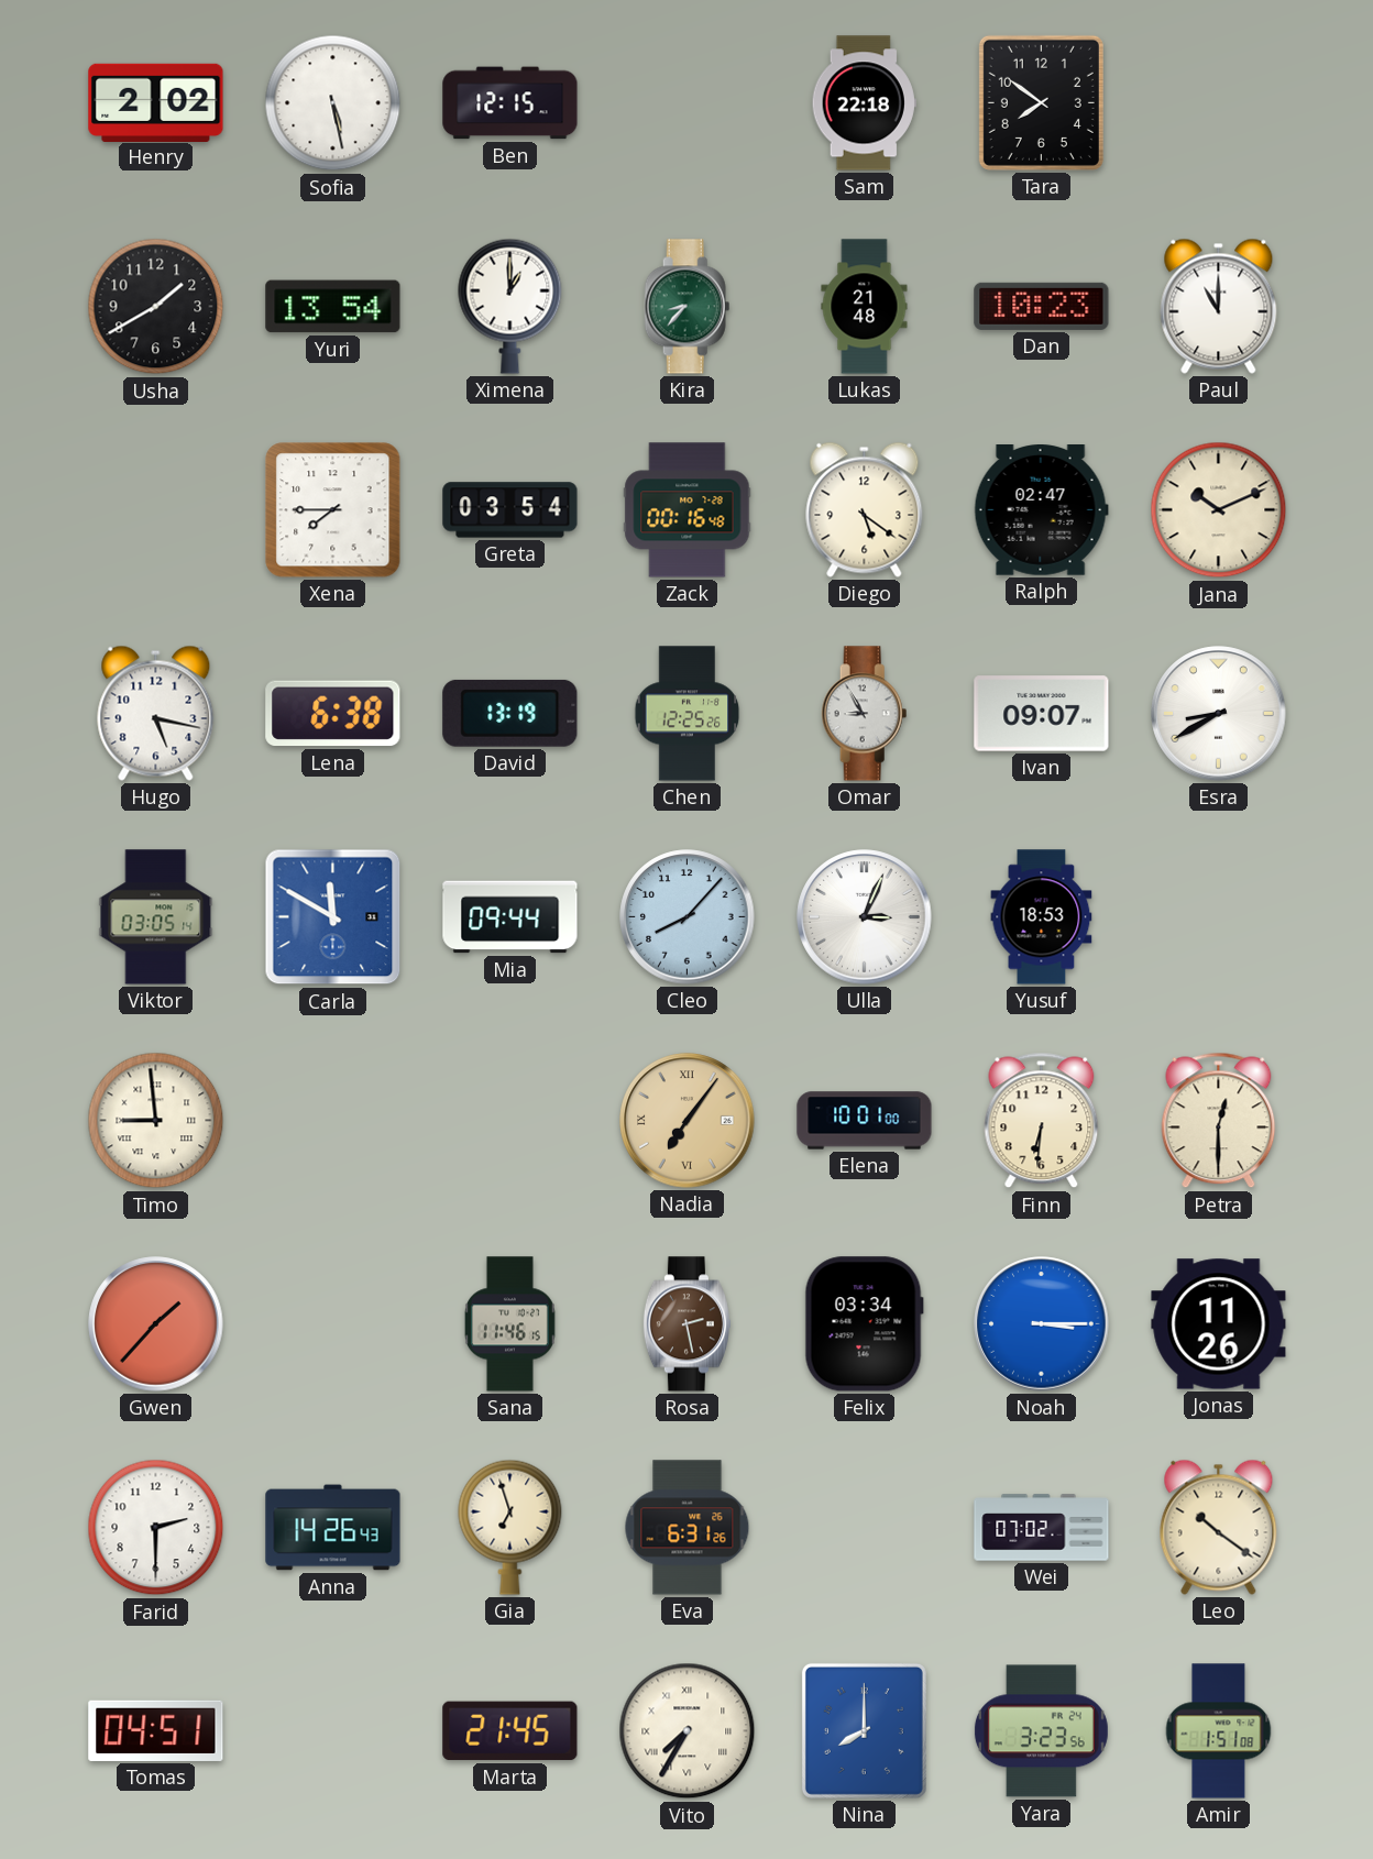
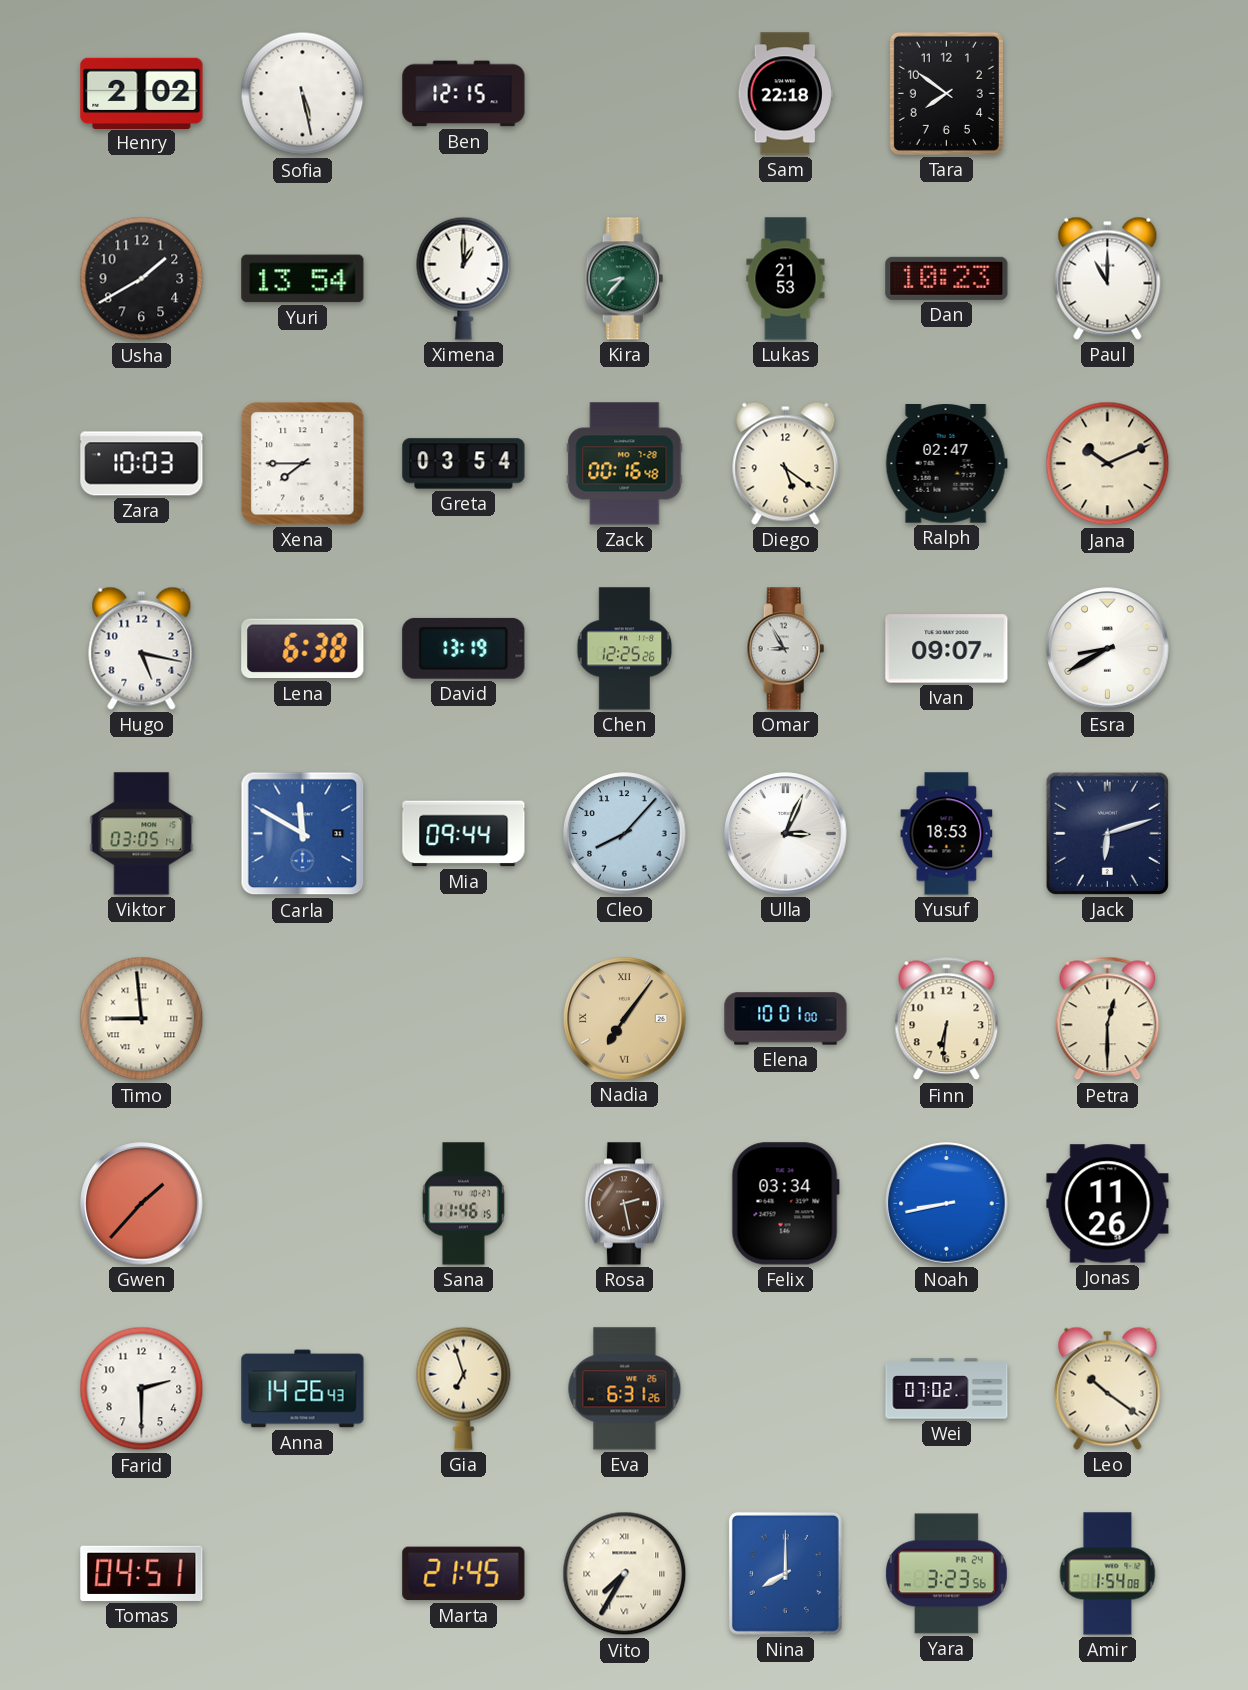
Lukas: 21:48 -> 21:53 (786, 279)
Zara: none -> 10:03 (142, 464)
Jack: none -> 6:12 (1107, 833)
Noah: 3:15 -> 8:43 (947, 1204)
Amir: 1:51 -> 1:54 (1108, 1574)
